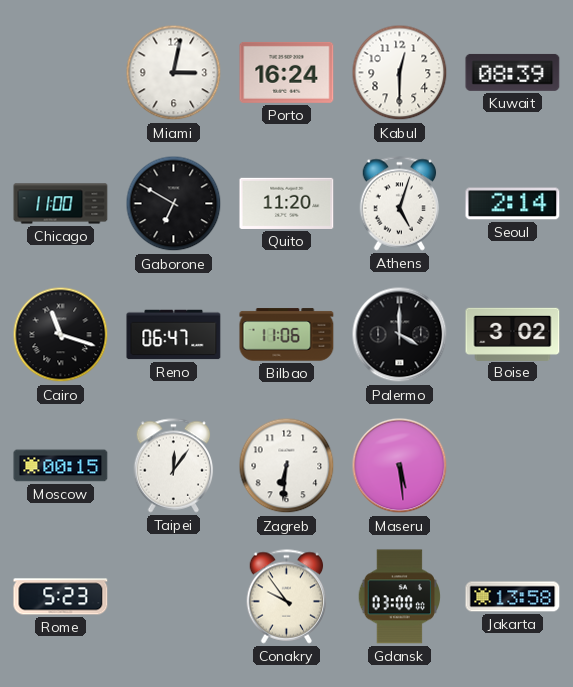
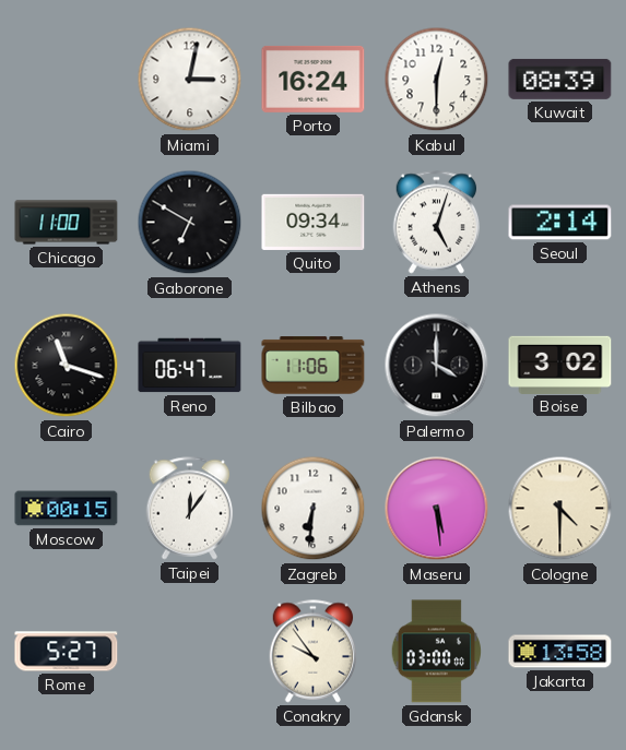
Quito: 11:20 -> 09:34 (314, 222)
Cologne: none -> 4:30 (560, 509)
Rome: 5:23 -> 5:27 (67, 652)
